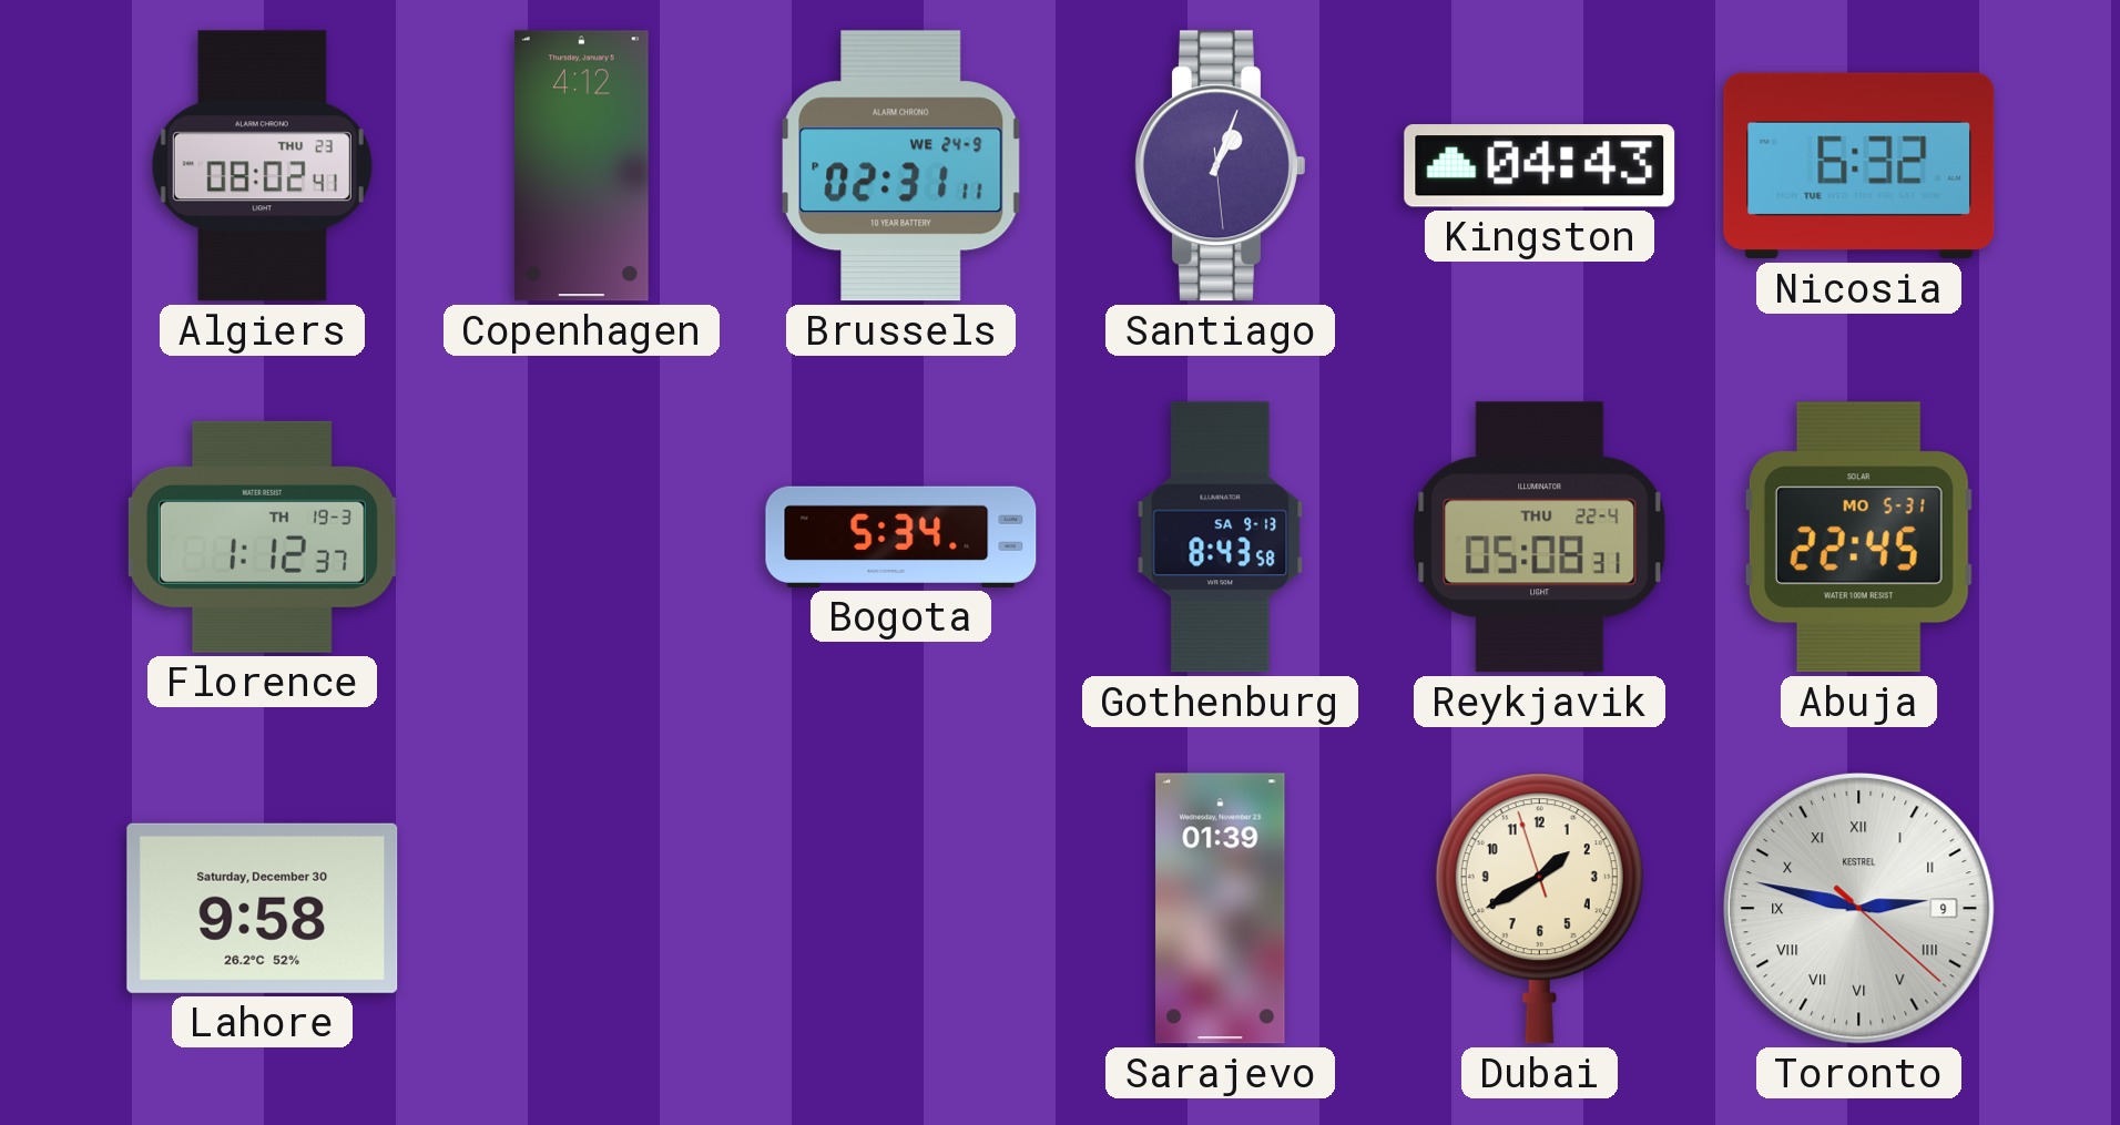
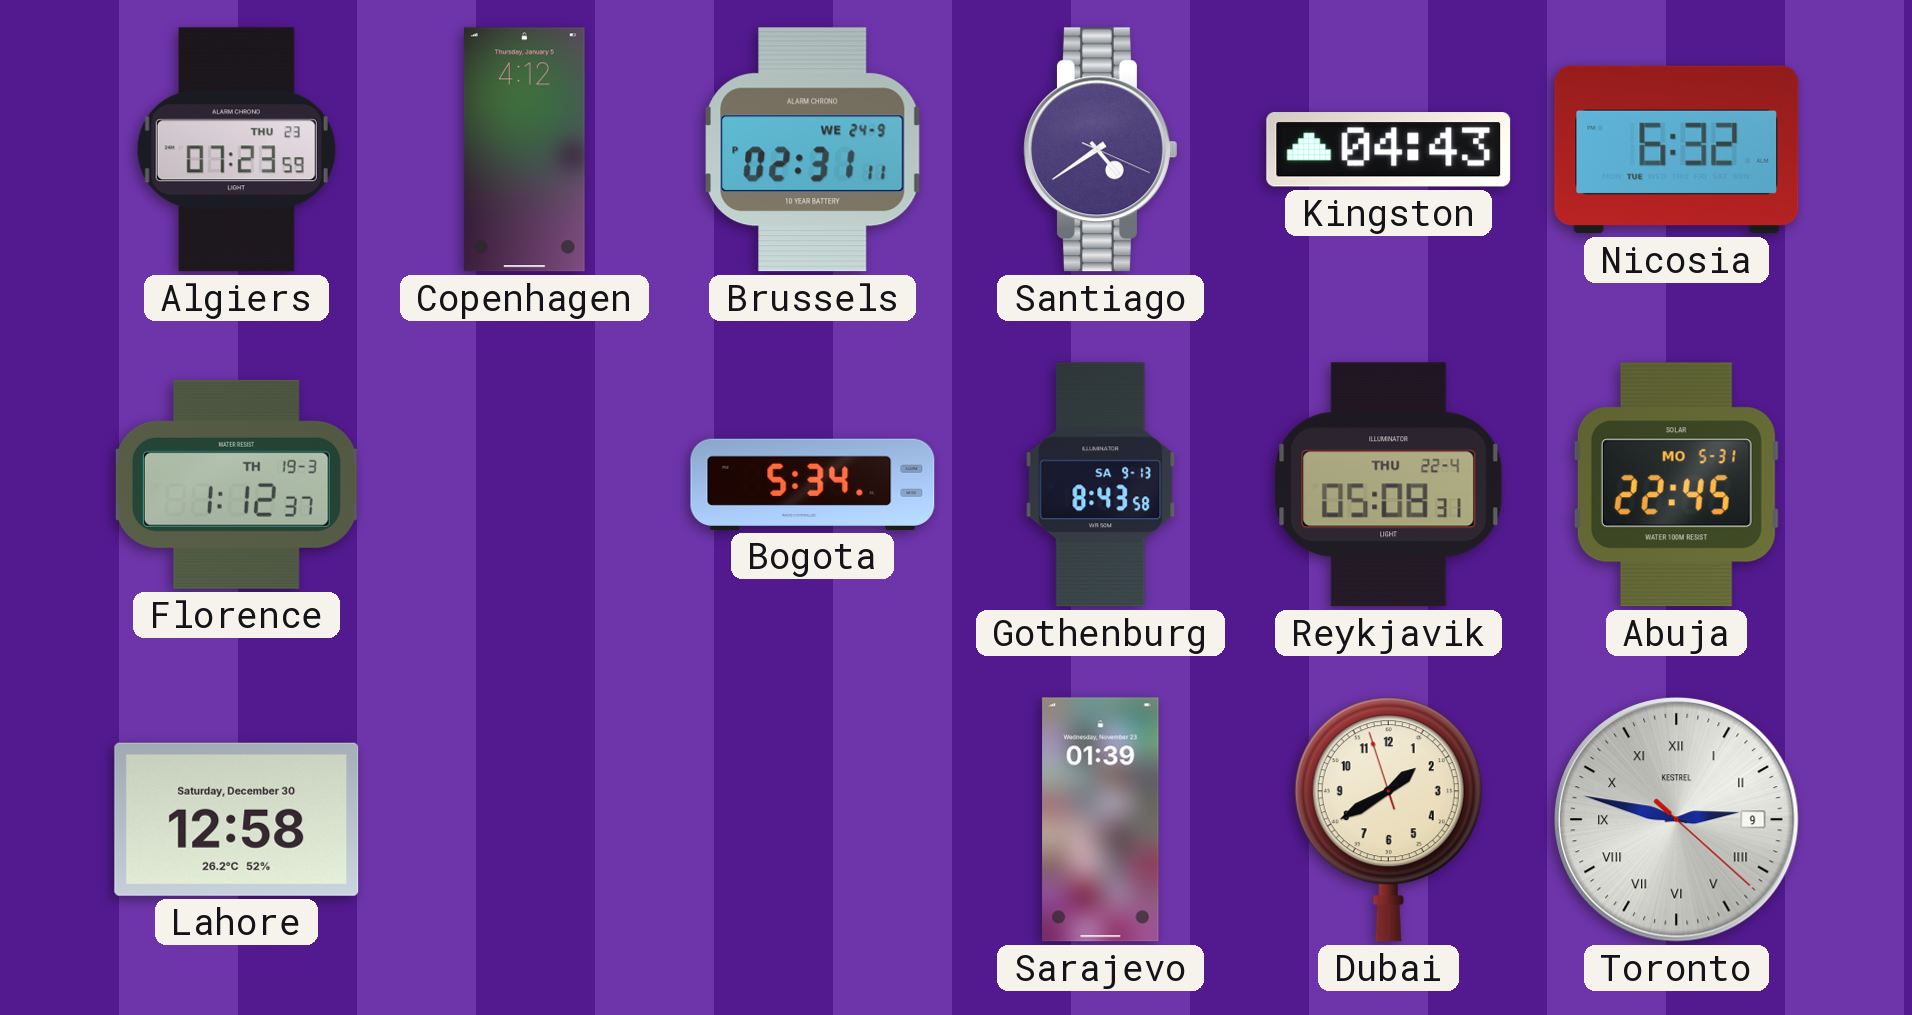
Algiers: 08:02 -> 07:23 (236, 150)
Santiago: 1:03 -> 4:39 (1100, 150)
Lahore: 9:58 -> 12:58 (237, 819)
